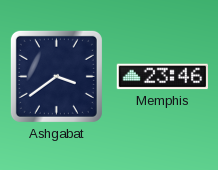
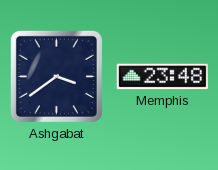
Memphis: 23:46 -> 23:48 (163, 77)
